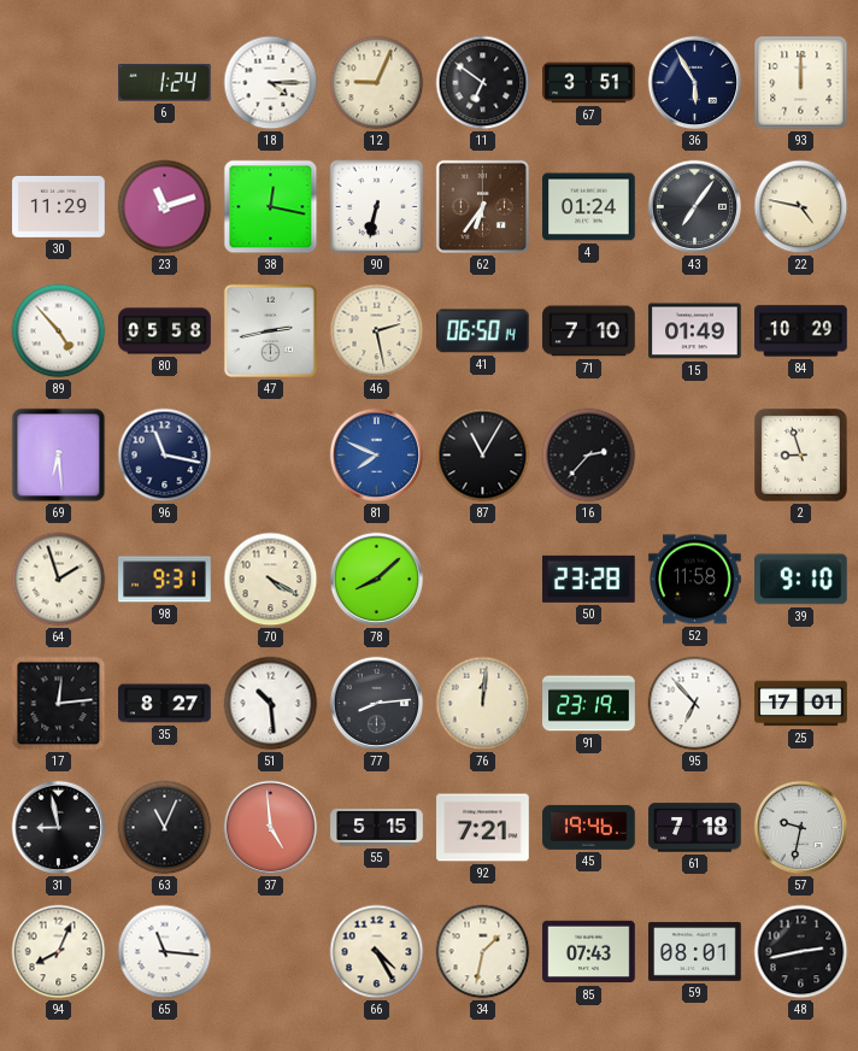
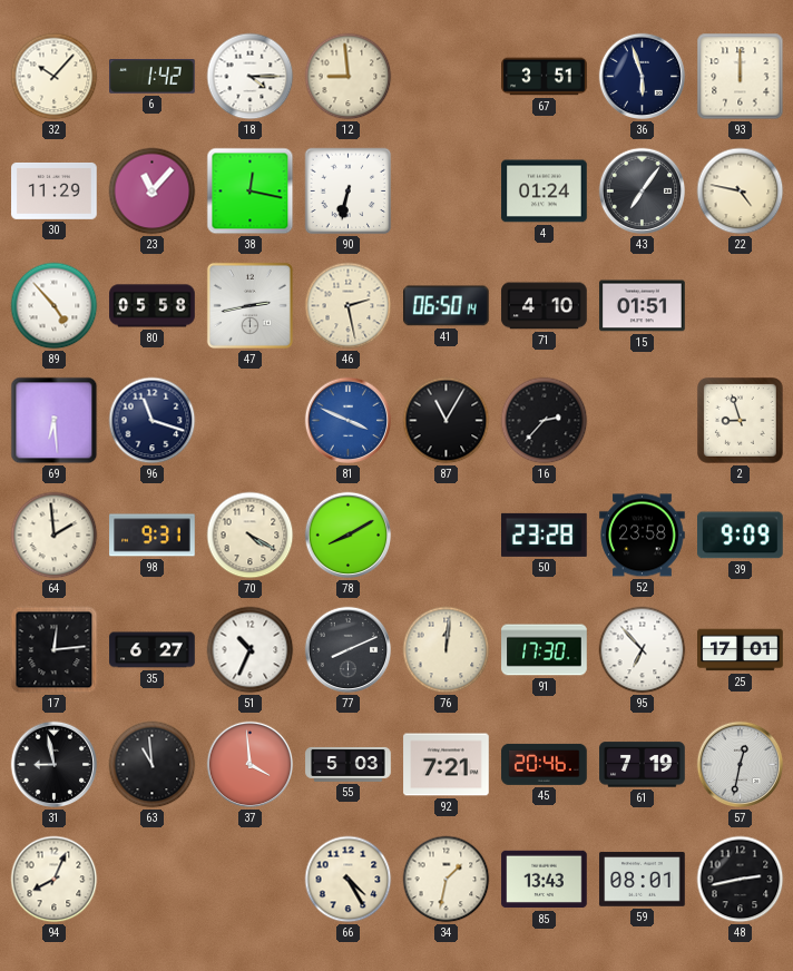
32: none -> 10:07 (55, 77)
6: 1:24 -> 1:42 (153, 77)
12: 9:04 -> 8:59 (349, 77)
11: 6:51 -> none (483, 83)
36: 5:55 -> 5:57 (643, 77)
23: 11:12 -> 11:07 (153, 192)
62: 6:36 -> none (482, 206)
71: 7:10 -> 4:10 (545, 306)
15: 01:49 -> 01:51 (643, 306)
84: 10:29 -> none (801, 331)
96: 11:17 -> 11:18 (153, 421)
81: 7:49 -> 3:49 (349, 421)
64: 1:57 -> 1:59 (55, 536)
78: 8:08 -> 8:10 (349, 536)
52: 11:58 -> 23:58 (643, 536)
39: 9:10 -> 9:09 (741, 536)
35: 8:27 -> 6:27 (153, 650)
51: 10:29 -> 10:34 (251, 650)
77: 8:14 -> 8:11 (349, 650)
91: 23:19 -> 17:30 (545, 650)
63: 11:04 -> 10:59 (153, 765)
37: 4:59 -> 3:59 (251, 765)
55: 5:15 -> 5:03 (349, 764)
45: 19:46 -> 20:46 (545, 764)
61: 7:18 -> 7:19 (643, 765)
57: 9:32 -> 12:32 (741, 765)
65: 11:16 -> none (165, 952)
85: 07:43 -> 13:43 (545, 880)
